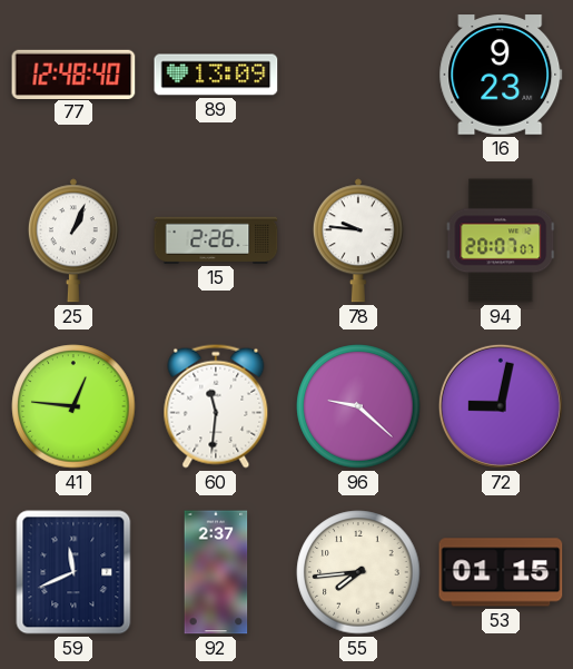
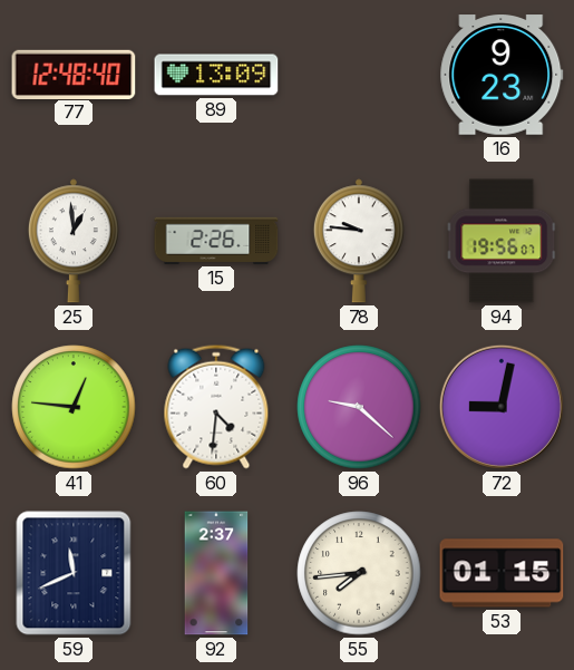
25: 1:04 -> 12:59 (74, 241)
94: 20:07 -> 19:56 (502, 241)
60: 11:31 -> 4:31 (216, 407)
